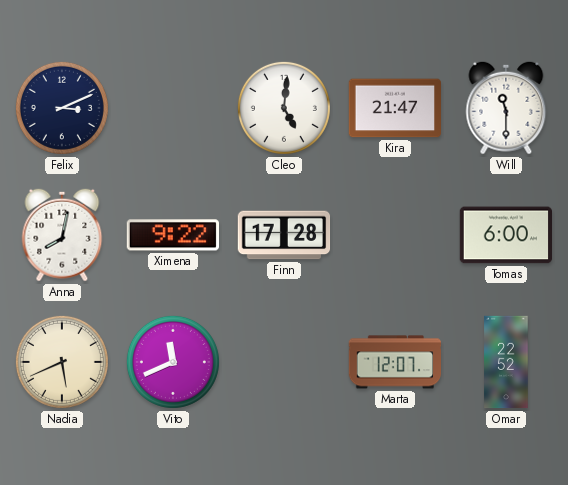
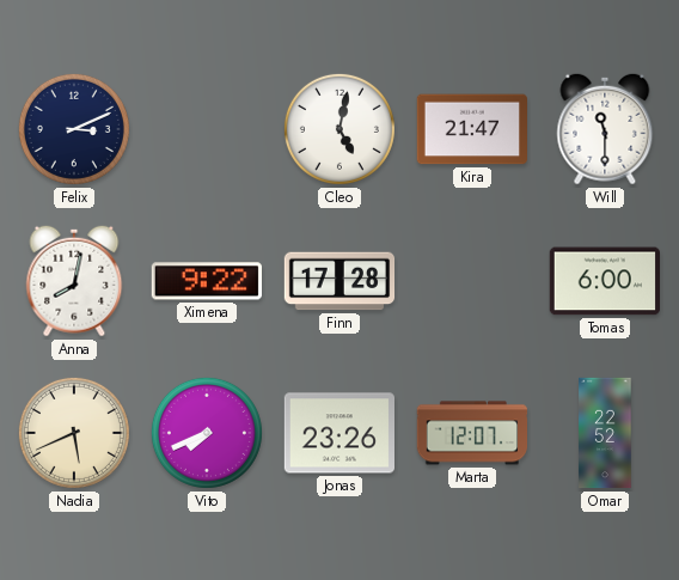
Cleo: 5:01 -> 5:02 (339, 129)
Vito: 11:41 -> 7:41 (207, 433)
Jonas: none -> 23:26 (338, 433)
